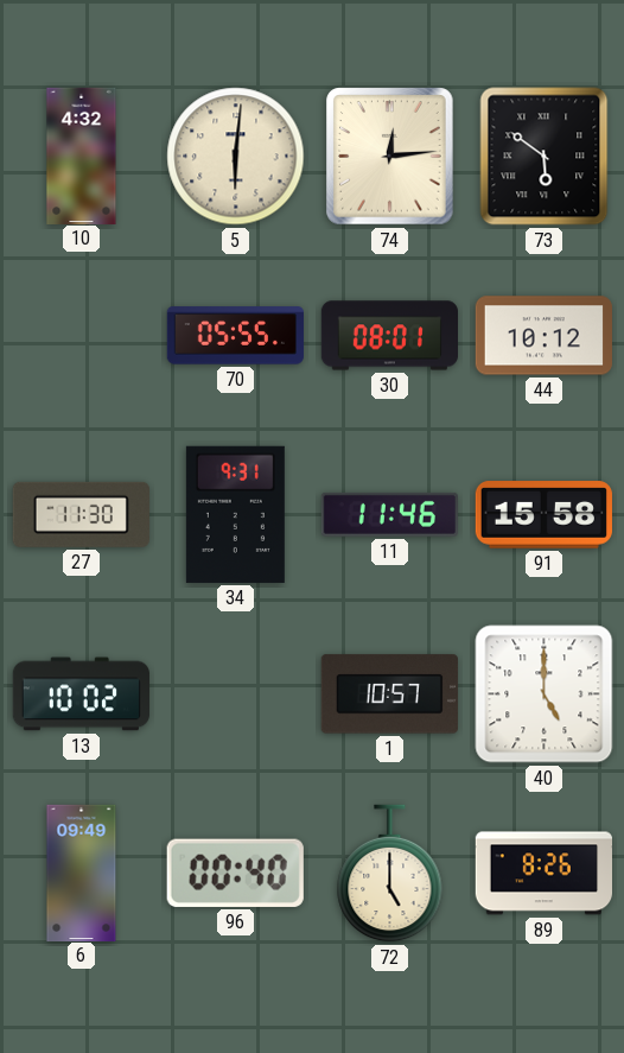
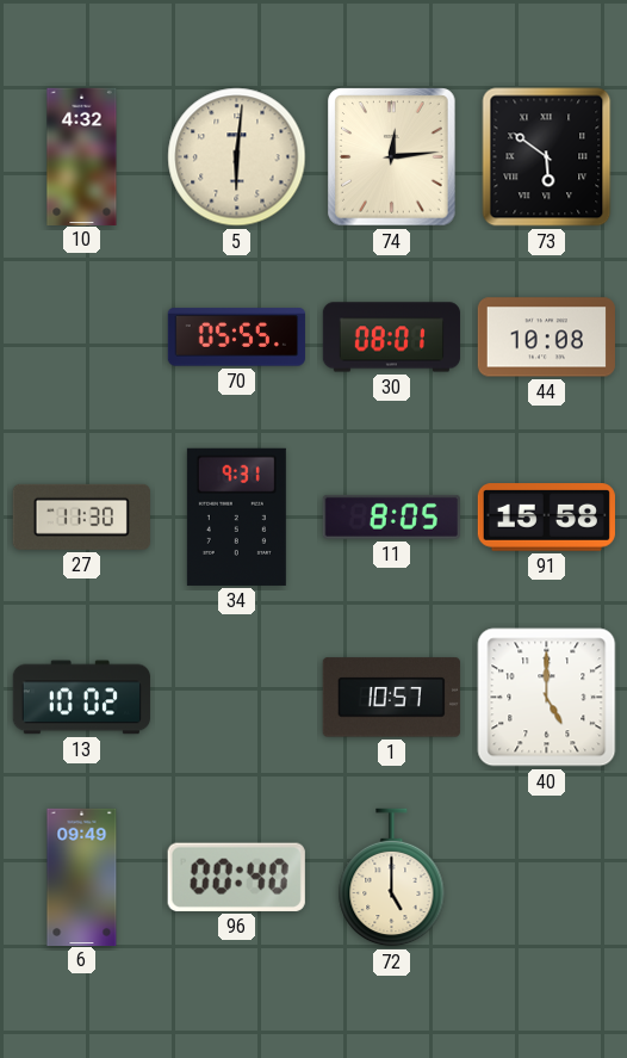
44: 10:12 -> 10:08 (546, 338)
11: 11:46 -> 8:05 (391, 516)
89: 8:26 -> none (543, 874)
